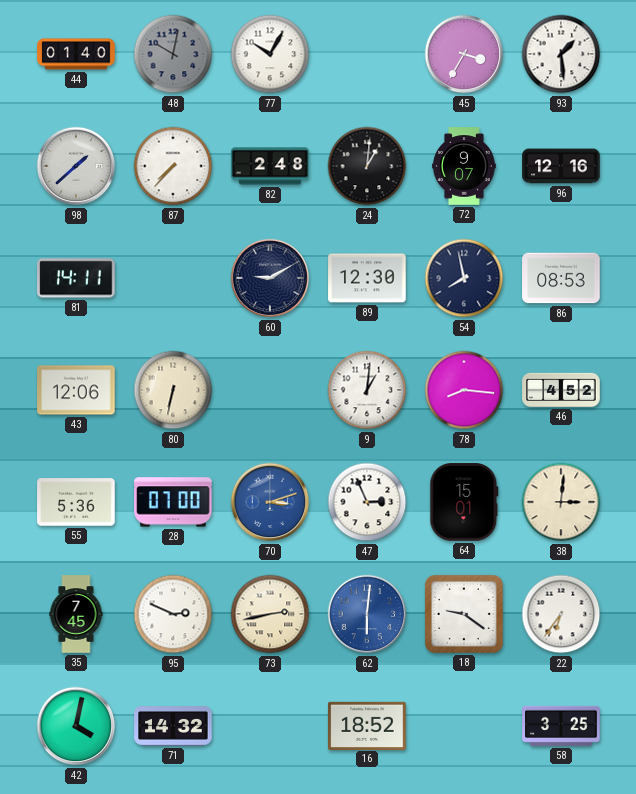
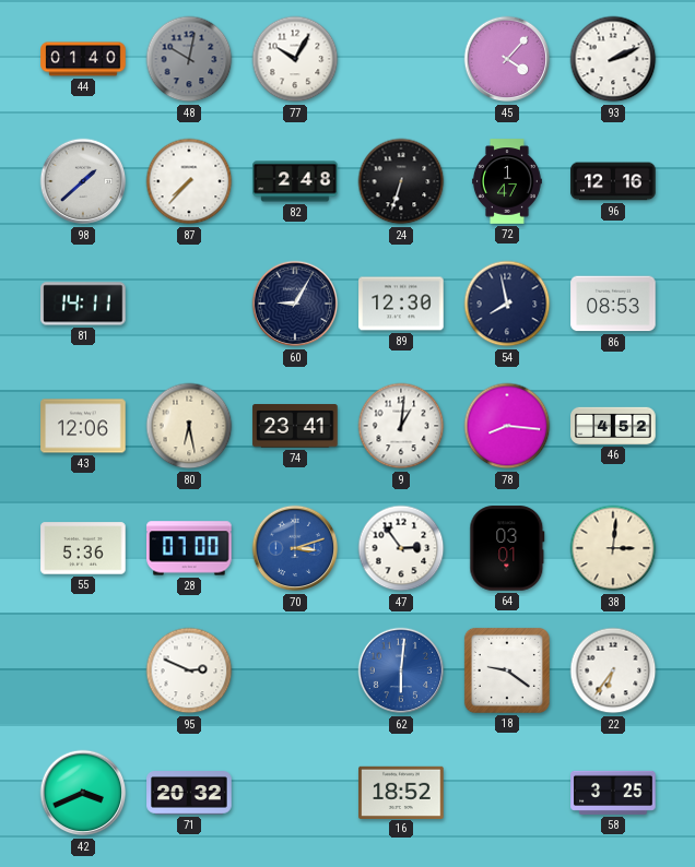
45: 3:35 -> 4:07 (507, 59)
93: 1:29 -> 2:11 (613, 59)
24: 1:01 -> 6:33 (401, 181)
72: 9:07 -> 1:47 (507, 181)
60: 9:10 -> 9:05 (295, 304)
80: 6:32 -> 6:28 (189, 426)
74: none -> 23:41 (295, 426)
47: 2:56 -> 2:54 (401, 548)
64: 15:01 -> 03:01 (507, 548)
35: 7:45 -> none (76, 614)
73: 2:43 -> none (270, 614)
42: 4:02 -> 3:41 (83, 793)
71: 14:32 -> 20:32 (189, 793)
